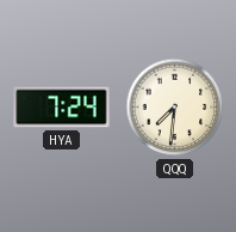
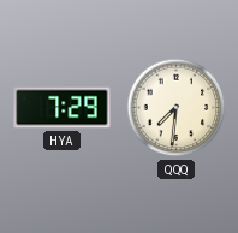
HYA: 7:24 -> 7:29 (63, 108)
